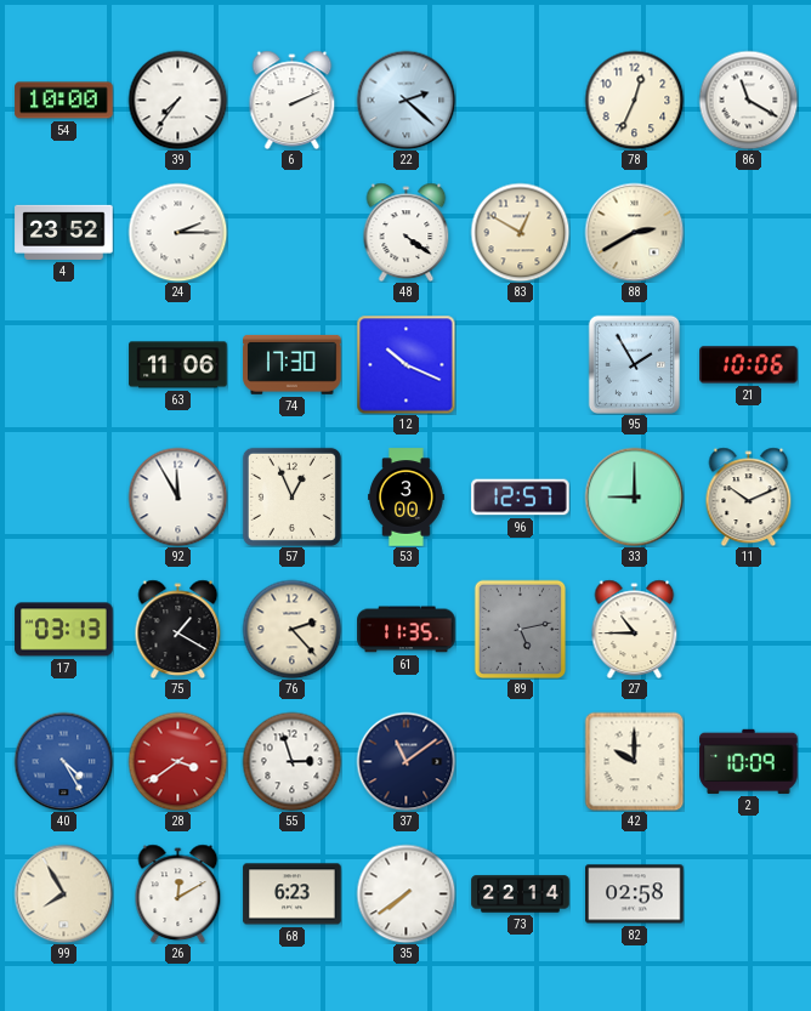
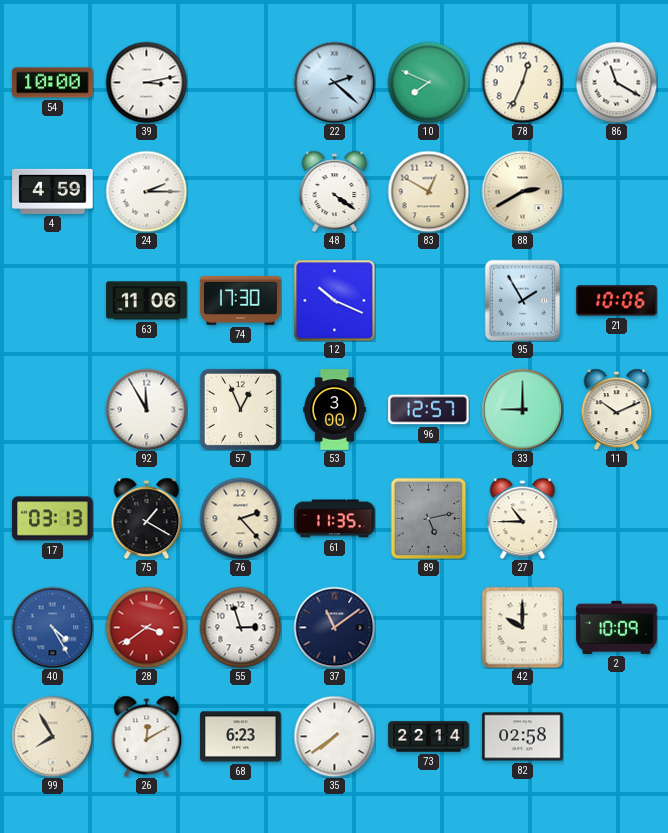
39: 7:36 -> 3:13 (146, 82)
6: 2:11 -> none (293, 100)
10: none -> 7:49 (428, 82)
4: 23:52 -> 4:59 (53, 191)
